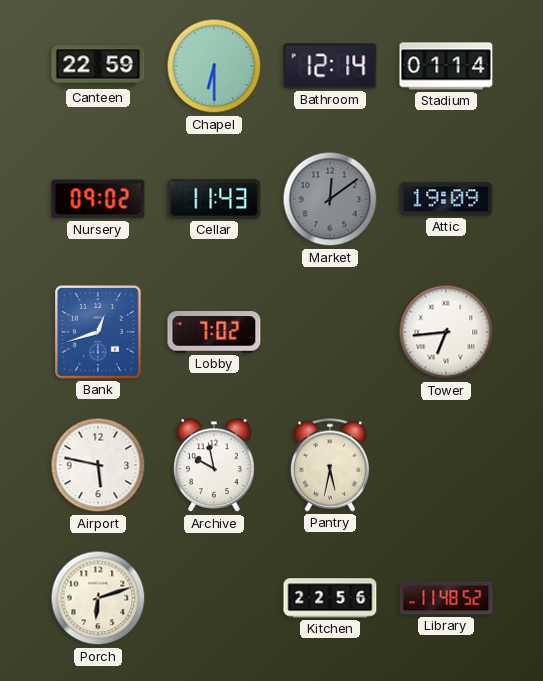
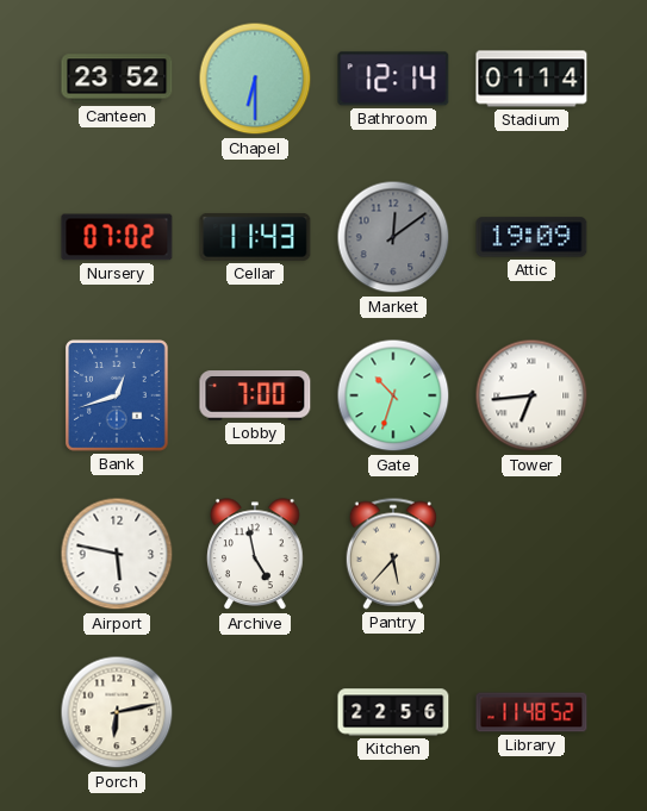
Canteen: 22:59 -> 23:52 (117, 79)
Nursery: 09:02 -> 07:02 (117, 237)
Lobby: 7:02 -> 7:00 (255, 395)
Gate: none -> 10:33 (393, 395)
Archive: 9:58 -> 4:58 (256, 555)
Pantry: 5:32 -> 5:37 (393, 554)
Porch: 6:12 -> 6:13 (117, 712)
